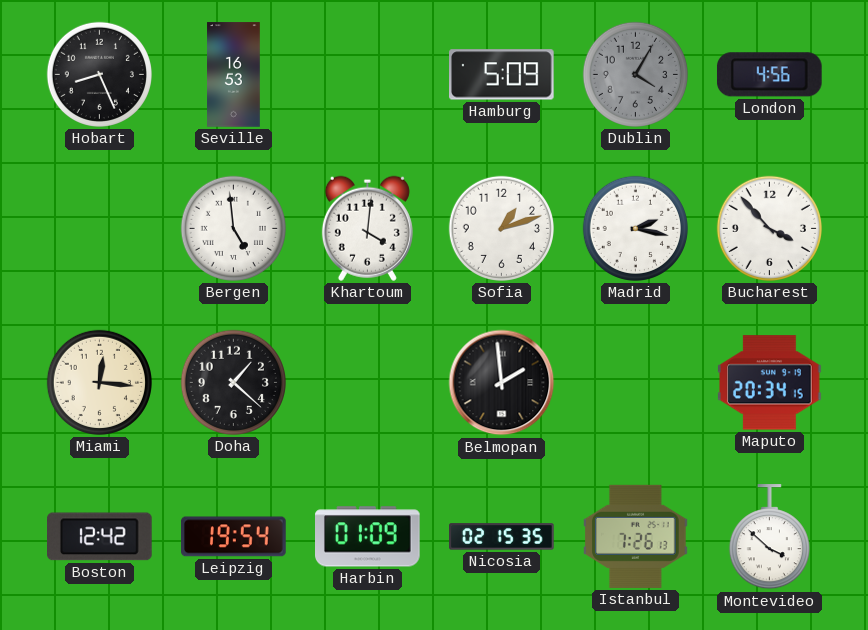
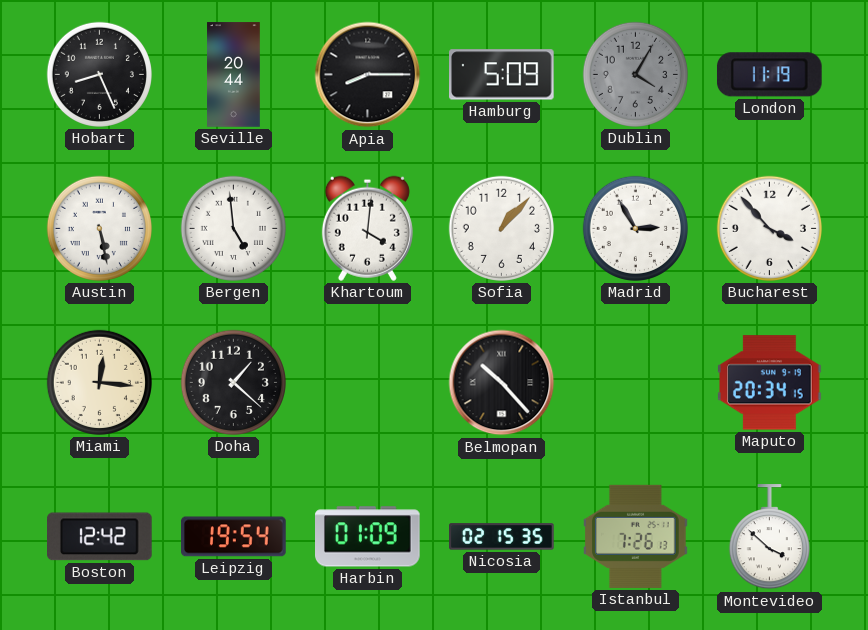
Seville: 16:53 -> 20:44 (234, 75)
Apia: none -> 8:15 (368, 75)
London: 4:56 -> 11:19 (769, 75)
Austin: none -> 5:28 (99, 228)
Sofia: 1:12 -> 1:07 (501, 228)
Madrid: 2:17 -> 2:55 (635, 228)
Belmopan: 1:59 -> 10:23 (502, 383)
